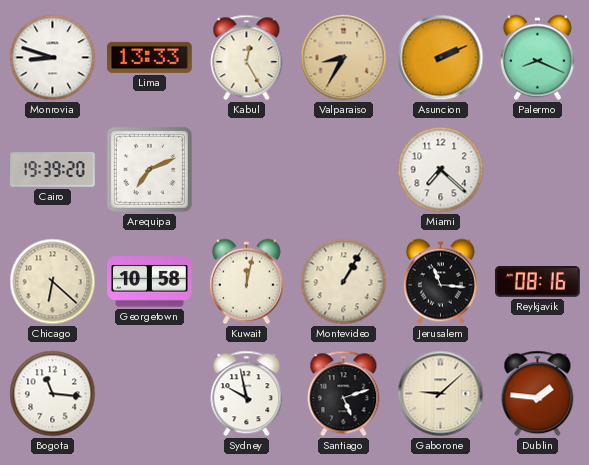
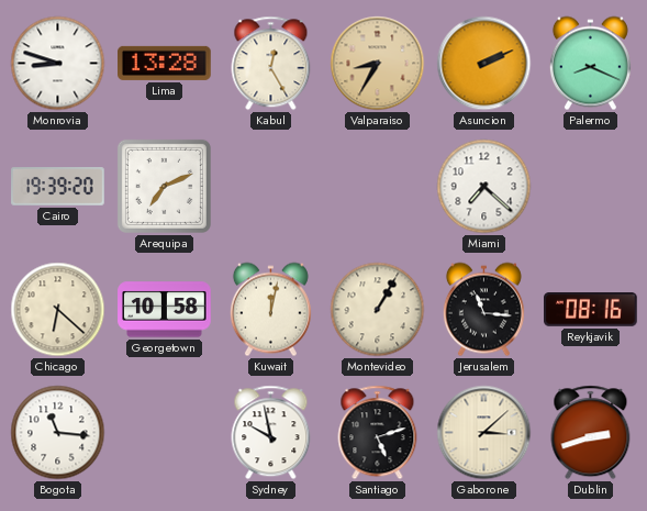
Lima: 13:33 -> 13:28 (165, 63)
Gaborone: 9:08 -> 3:08 (484, 433)
Dublin: 1:46 -> 2:42 (591, 433)
